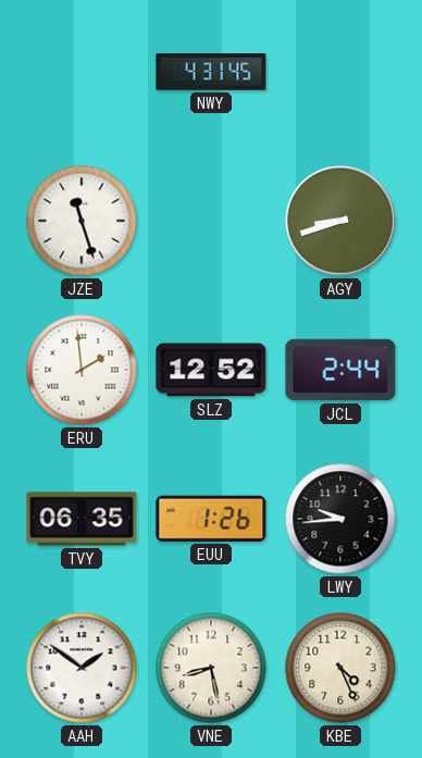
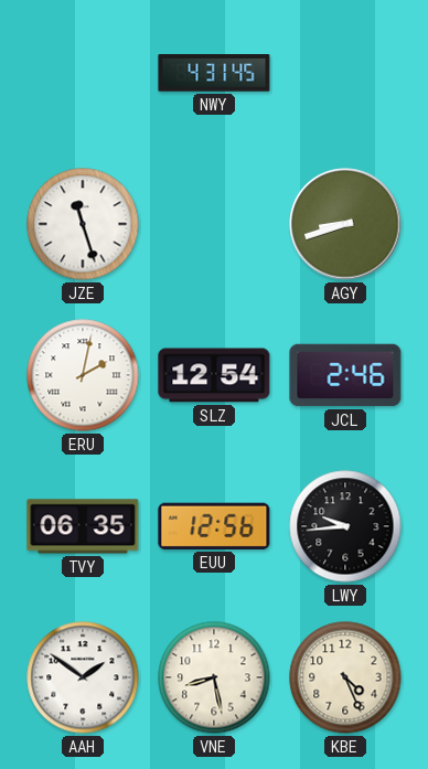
ERU: 1:59 -> 2:02 (83, 375)
SLZ: 12:52 -> 12:54 (214, 375)
JCL: 2:44 -> 2:46 (345, 375)
EUU: 1:26 -> 12:56 (214, 526)
